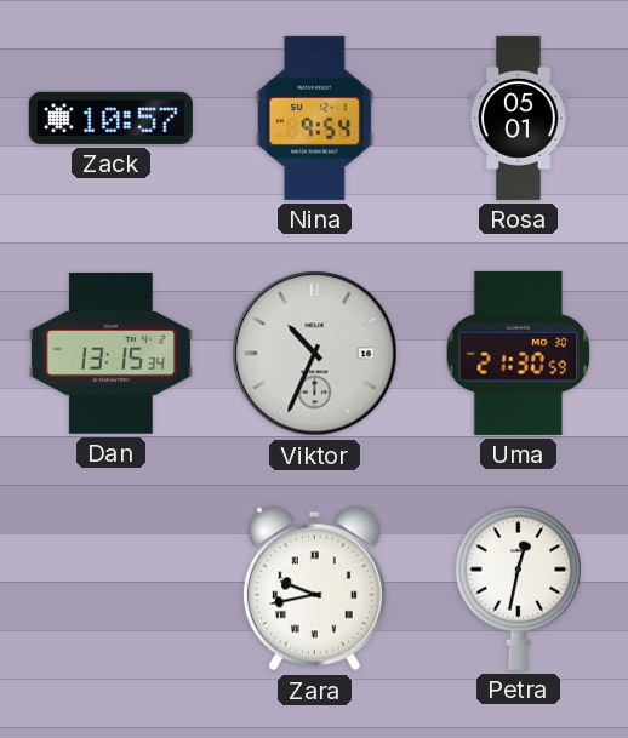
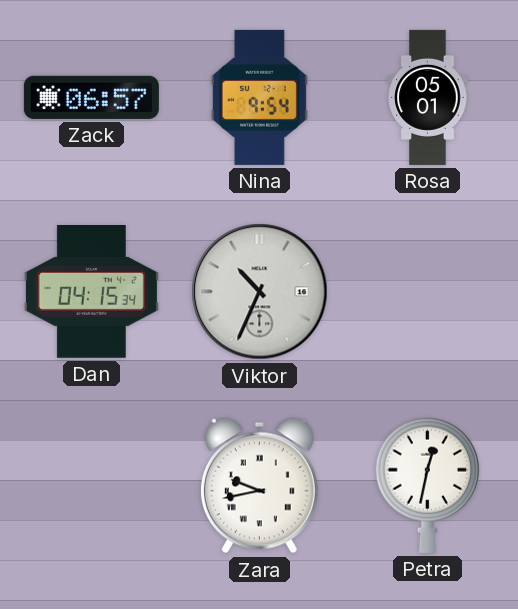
Zack: 10:57 -> 06:57 (91, 97)
Dan: 13:15 -> 04:15 (91, 292)
Uma: 21:30 -> none (519, 353)
